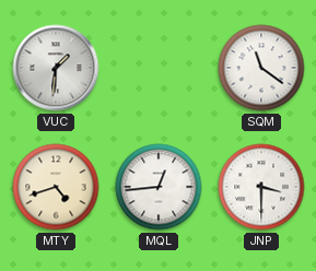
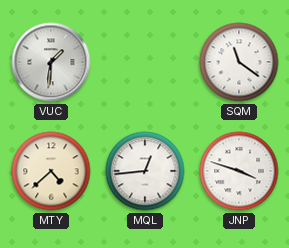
MTY: 4:42 -> 4:38 (51, 171)
JNP: 3:30 -> 3:48 (239, 171)
